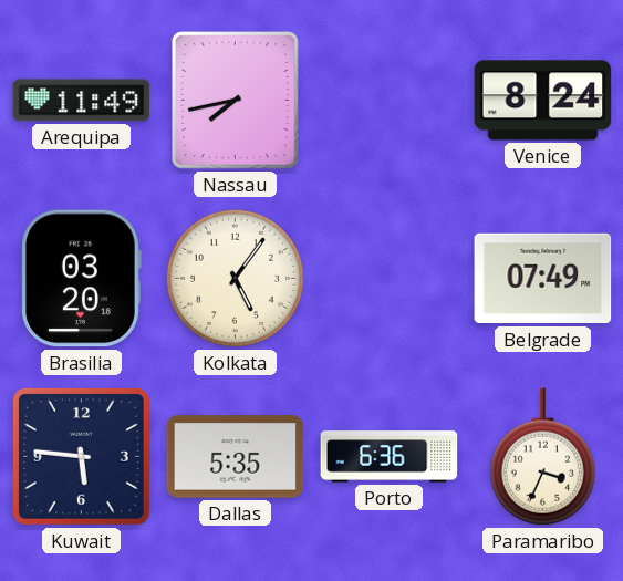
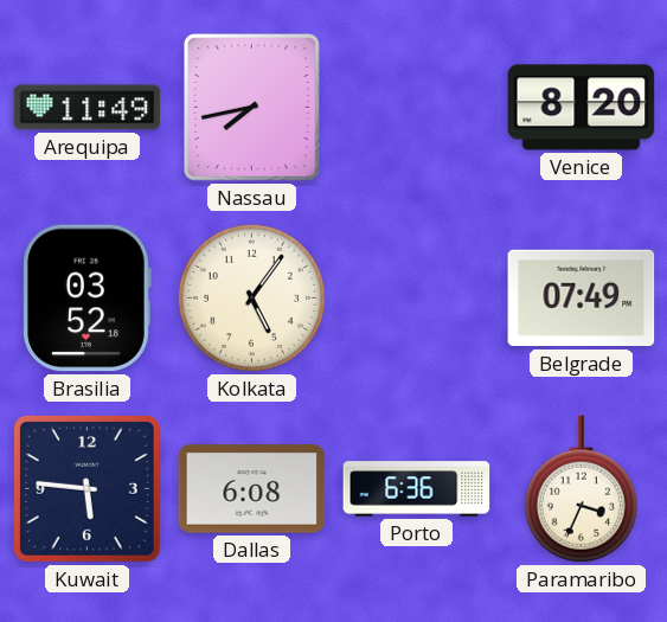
Venice: 8:24 -> 8:20 (582, 108)
Brasilia: 03:20 -> 03:52 (86, 299)
Dallas: 5:35 -> 6:08 (252, 489)
